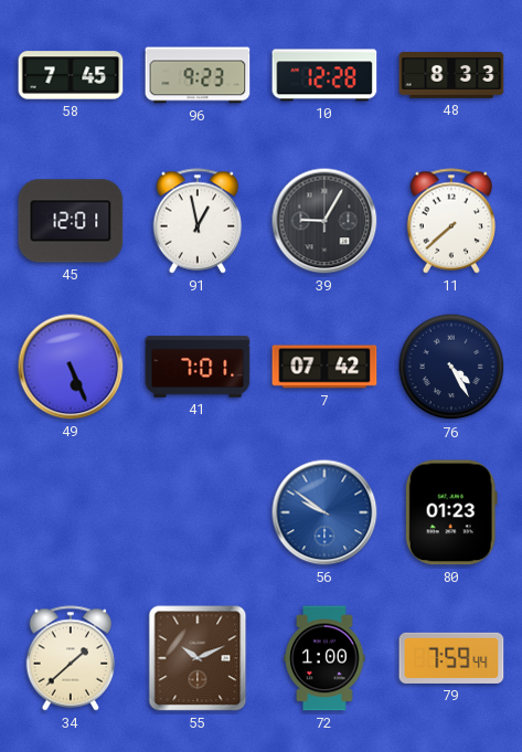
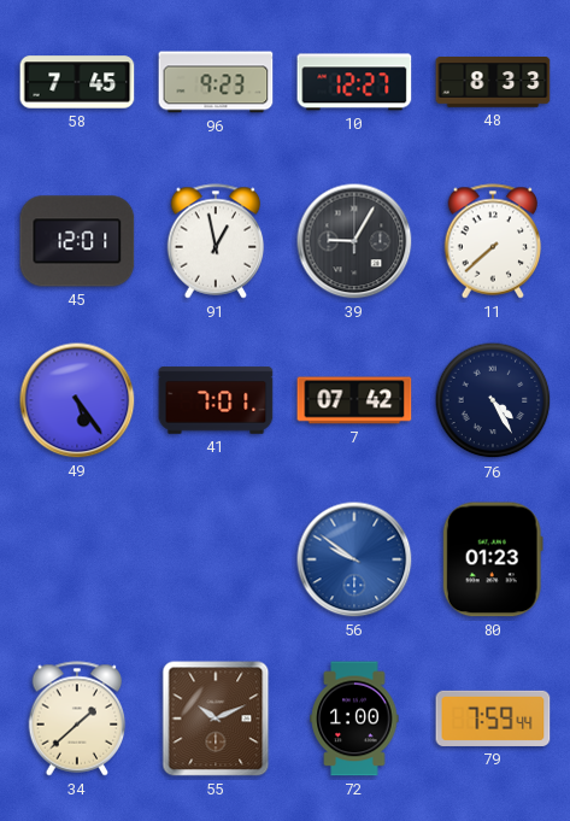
10: 12:28 -> 12:27 (354, 82)
49: 5:26 -> 5:24 (77, 400)
